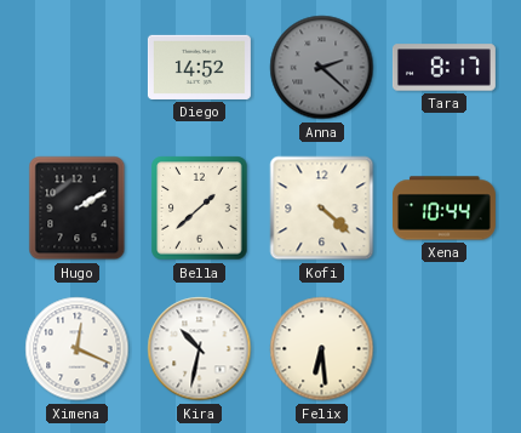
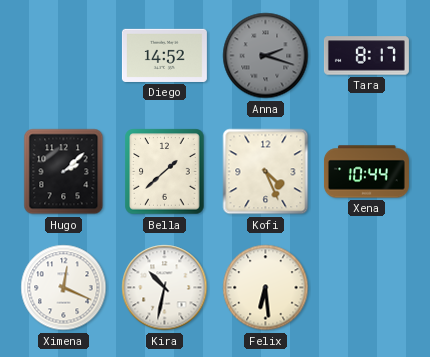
Anna: 2:22 -> 2:18 (266, 56)
Hugo: 2:10 -> 2:08 (64, 172)
Kofi: 4:22 -> 4:26 (266, 172)
